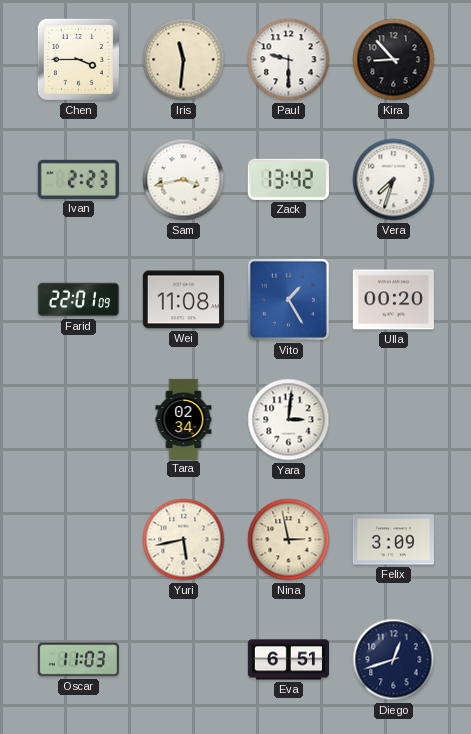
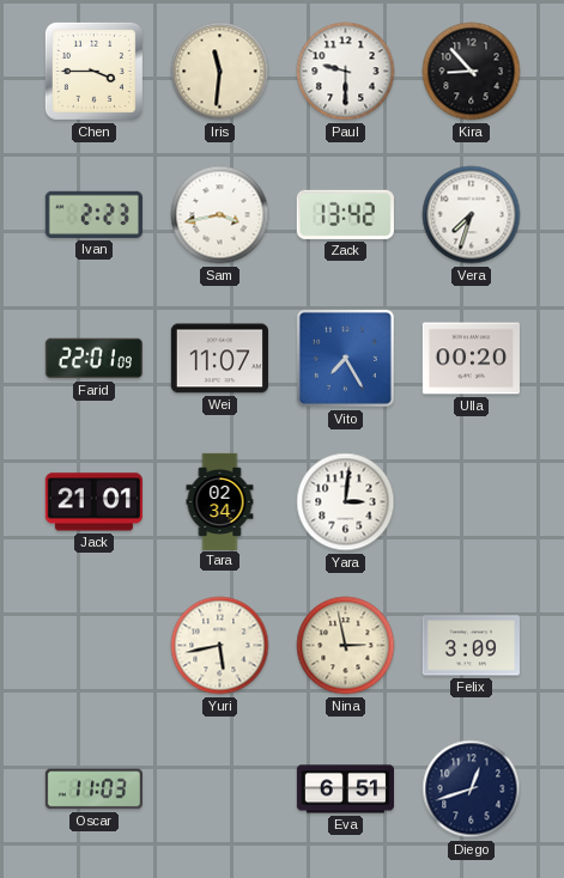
Wei: 11:08 -> 11:07 (219, 359)
Vito: 1:25 -> 7:25 (345, 358)
Jack: none -> 21:01 (93, 502)
